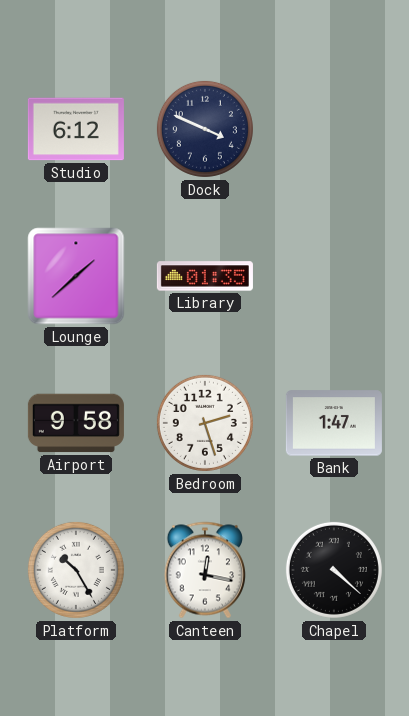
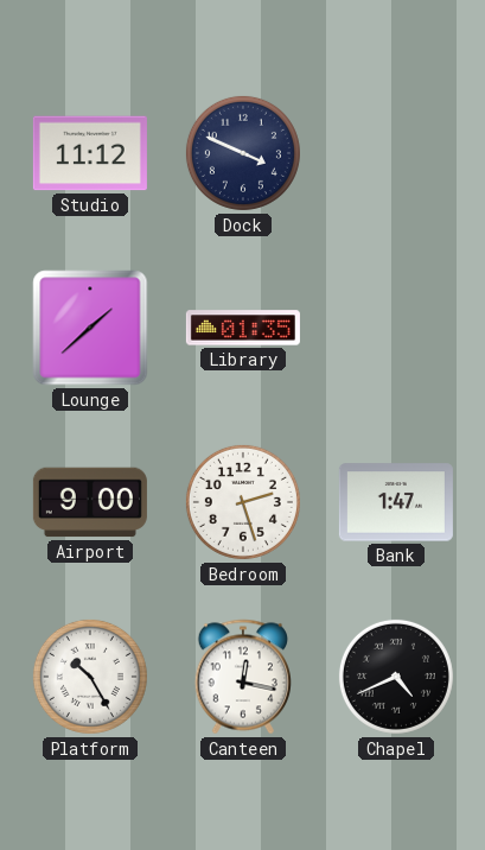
Studio: 6:12 -> 11:12 (90, 153)
Airport: 9:58 -> 9:00 (90, 502)
Chapel: 4:22 -> 4:41 (396, 677)
